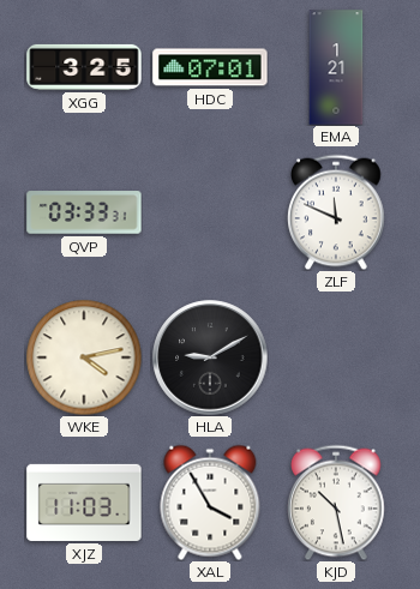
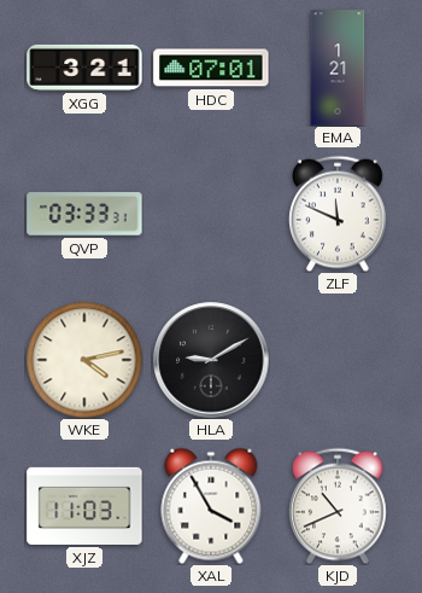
XGG: 3:25 -> 3:21 (84, 68)
KJD: 10:28 -> 10:41 (339, 506)
